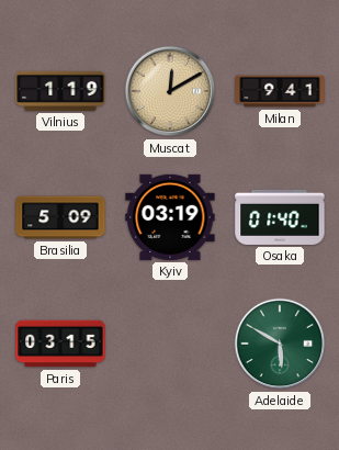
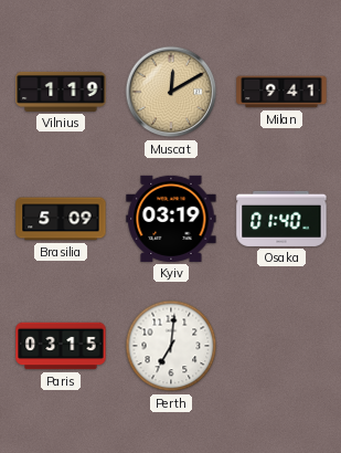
Perth: none -> 7:01 (171, 346)
Adelaide: 5:50 -> none (280, 344)
